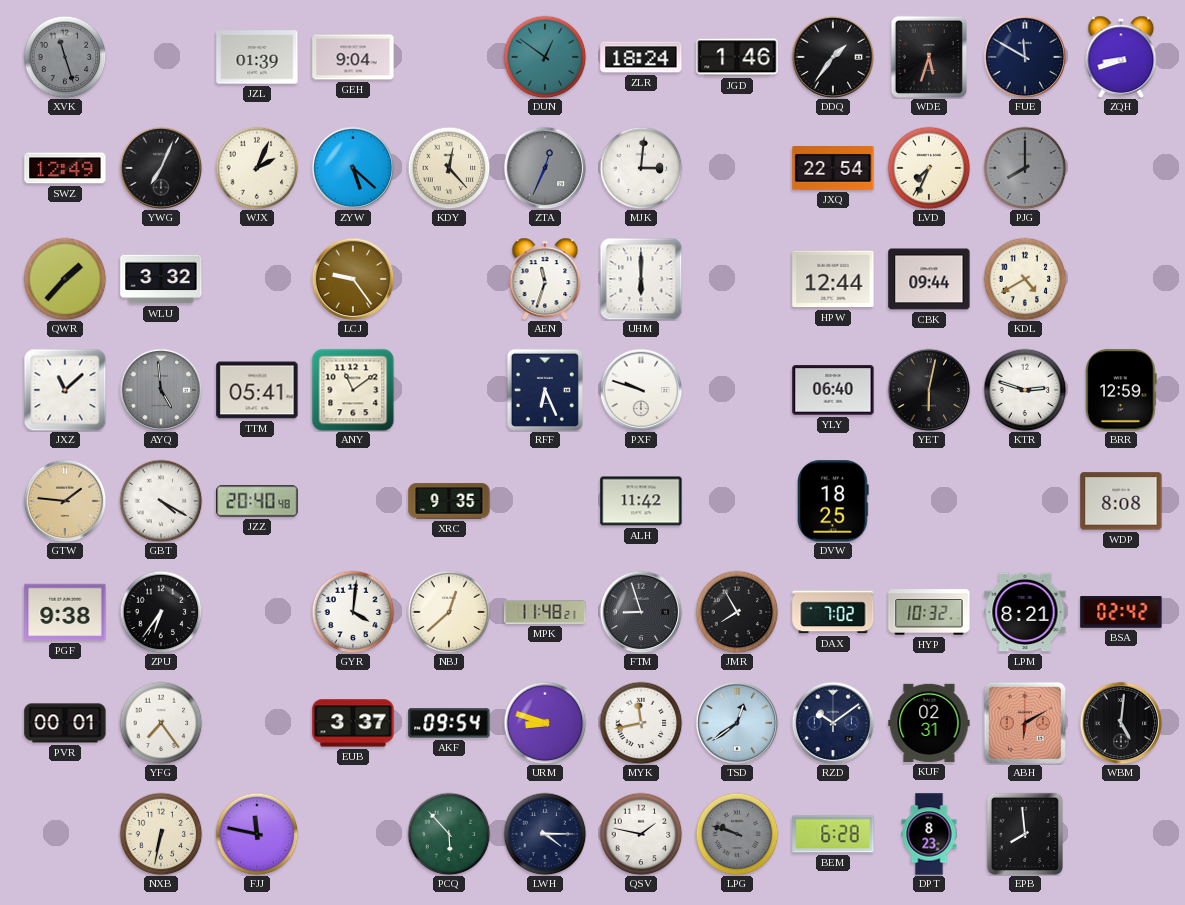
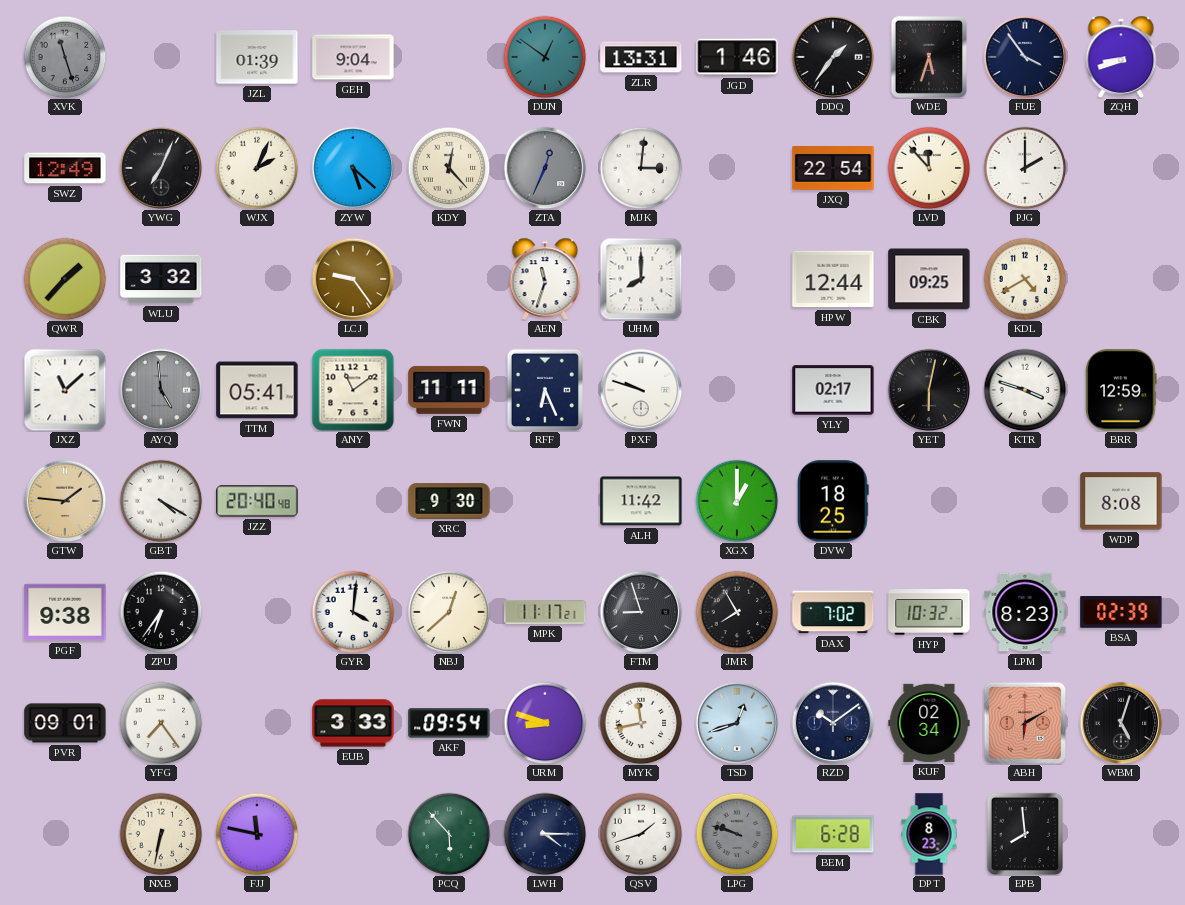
ZLR: 18:24 -> 13:31 (641, 57)
FUE: 11:50 -> 3:54 (1025, 57)
LVD: 7:34 -> 11:53 (929, 168)
PJG: 8:00 -> 2:00 (1025, 168)
PJG dial: grey -> white (1025, 168)
UHM: 6:00 -> 8:00 (641, 279)
CBK: 09:44 -> 09:25 (929, 279)
FWN: none -> 11:11 (449, 390)
YLY: 06:40 -> 02:17 (833, 390)
KTR: 2:48 -> 3:48 (1025, 390)
XRC: 9:35 -> 9:30 (449, 501)
XGX: none -> 1:00 (737, 501)
MPK: 11:48 -> 11:17 (545, 612)
LPM: 8:21 -> 8:23 (1025, 612)
BSA: 02:42 -> 02:39 (1121, 612)
PVR: 00:01 -> 09:01 (65, 723)
EUB: 3:37 -> 3:33 (353, 723)
TSD: 12:39 -> 12:42 (737, 723)
KUF: 02:31 -> 02:34 (929, 723)
WBM: 5:01 -> 5:03 (1121, 723)
QSV: 1:47 -> 1:42 (641, 834)
